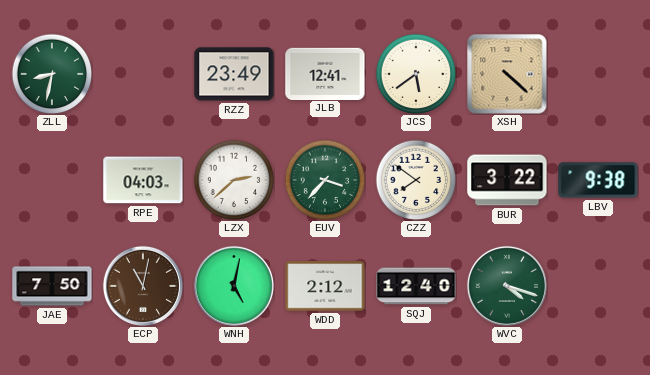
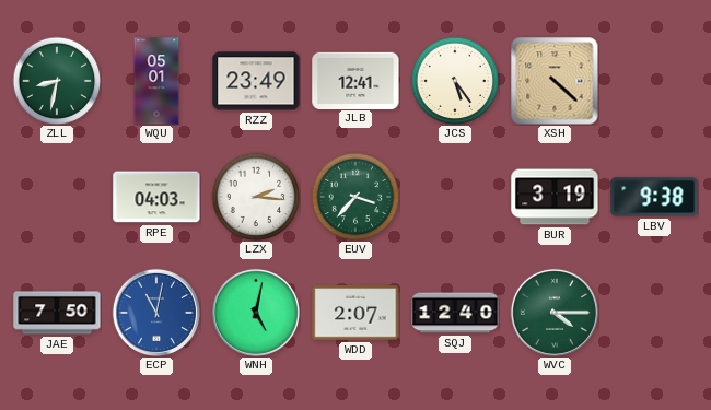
WQU: none -> 05:01 (156, 81)
JCS: 5:39 -> 5:24 (455, 81)
LZX: 2:38 -> 2:16 (256, 197)
CZZ: 7:51 -> none (416, 180)
BUR: 3:22 -> 3:19 (555, 197)
ECP dial: brown -> blue (156, 313)
WDD: 2:12 -> 2:07 (355, 313)
WVC: 4:18 -> 4:15 (555, 313)
